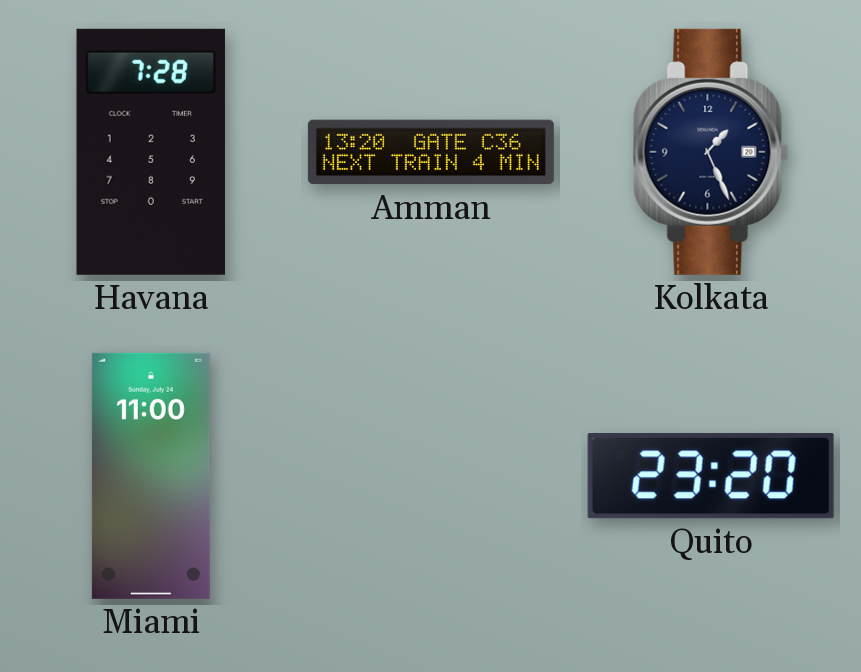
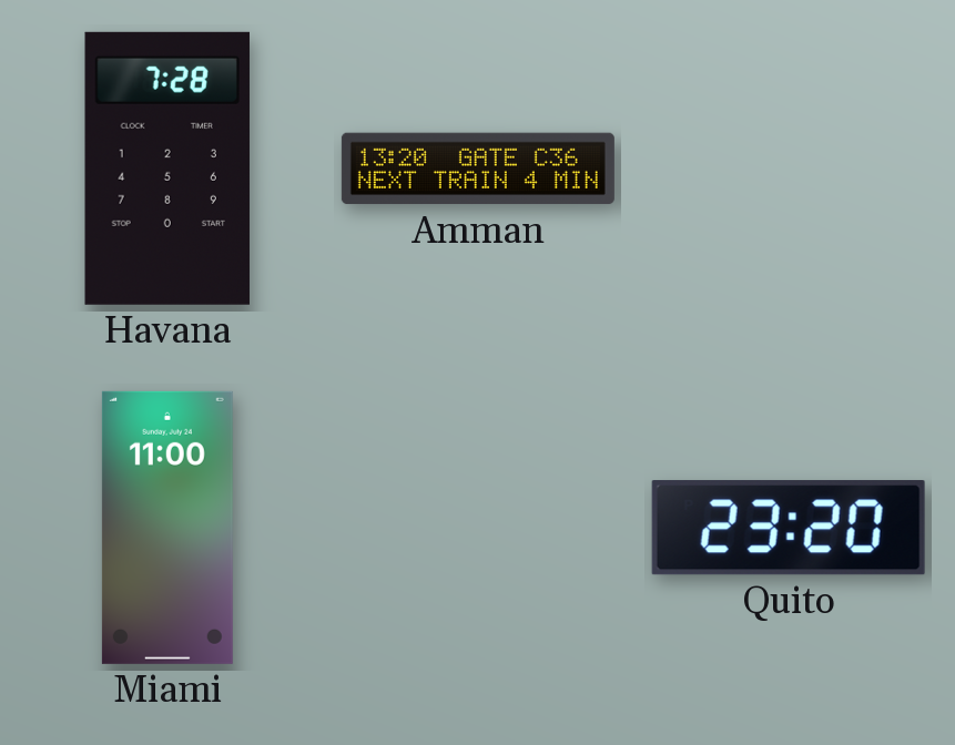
Kolkata: 1:26 -> none (711, 152)
